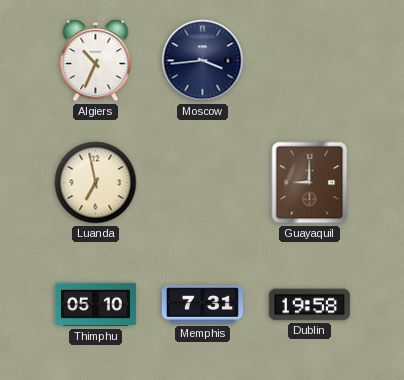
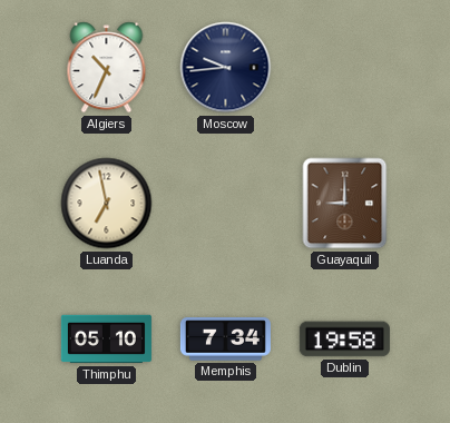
Moscow: 3:44 -> 9:44 (226, 68)
Memphis: 7:31 -> 7:34 (225, 340)
